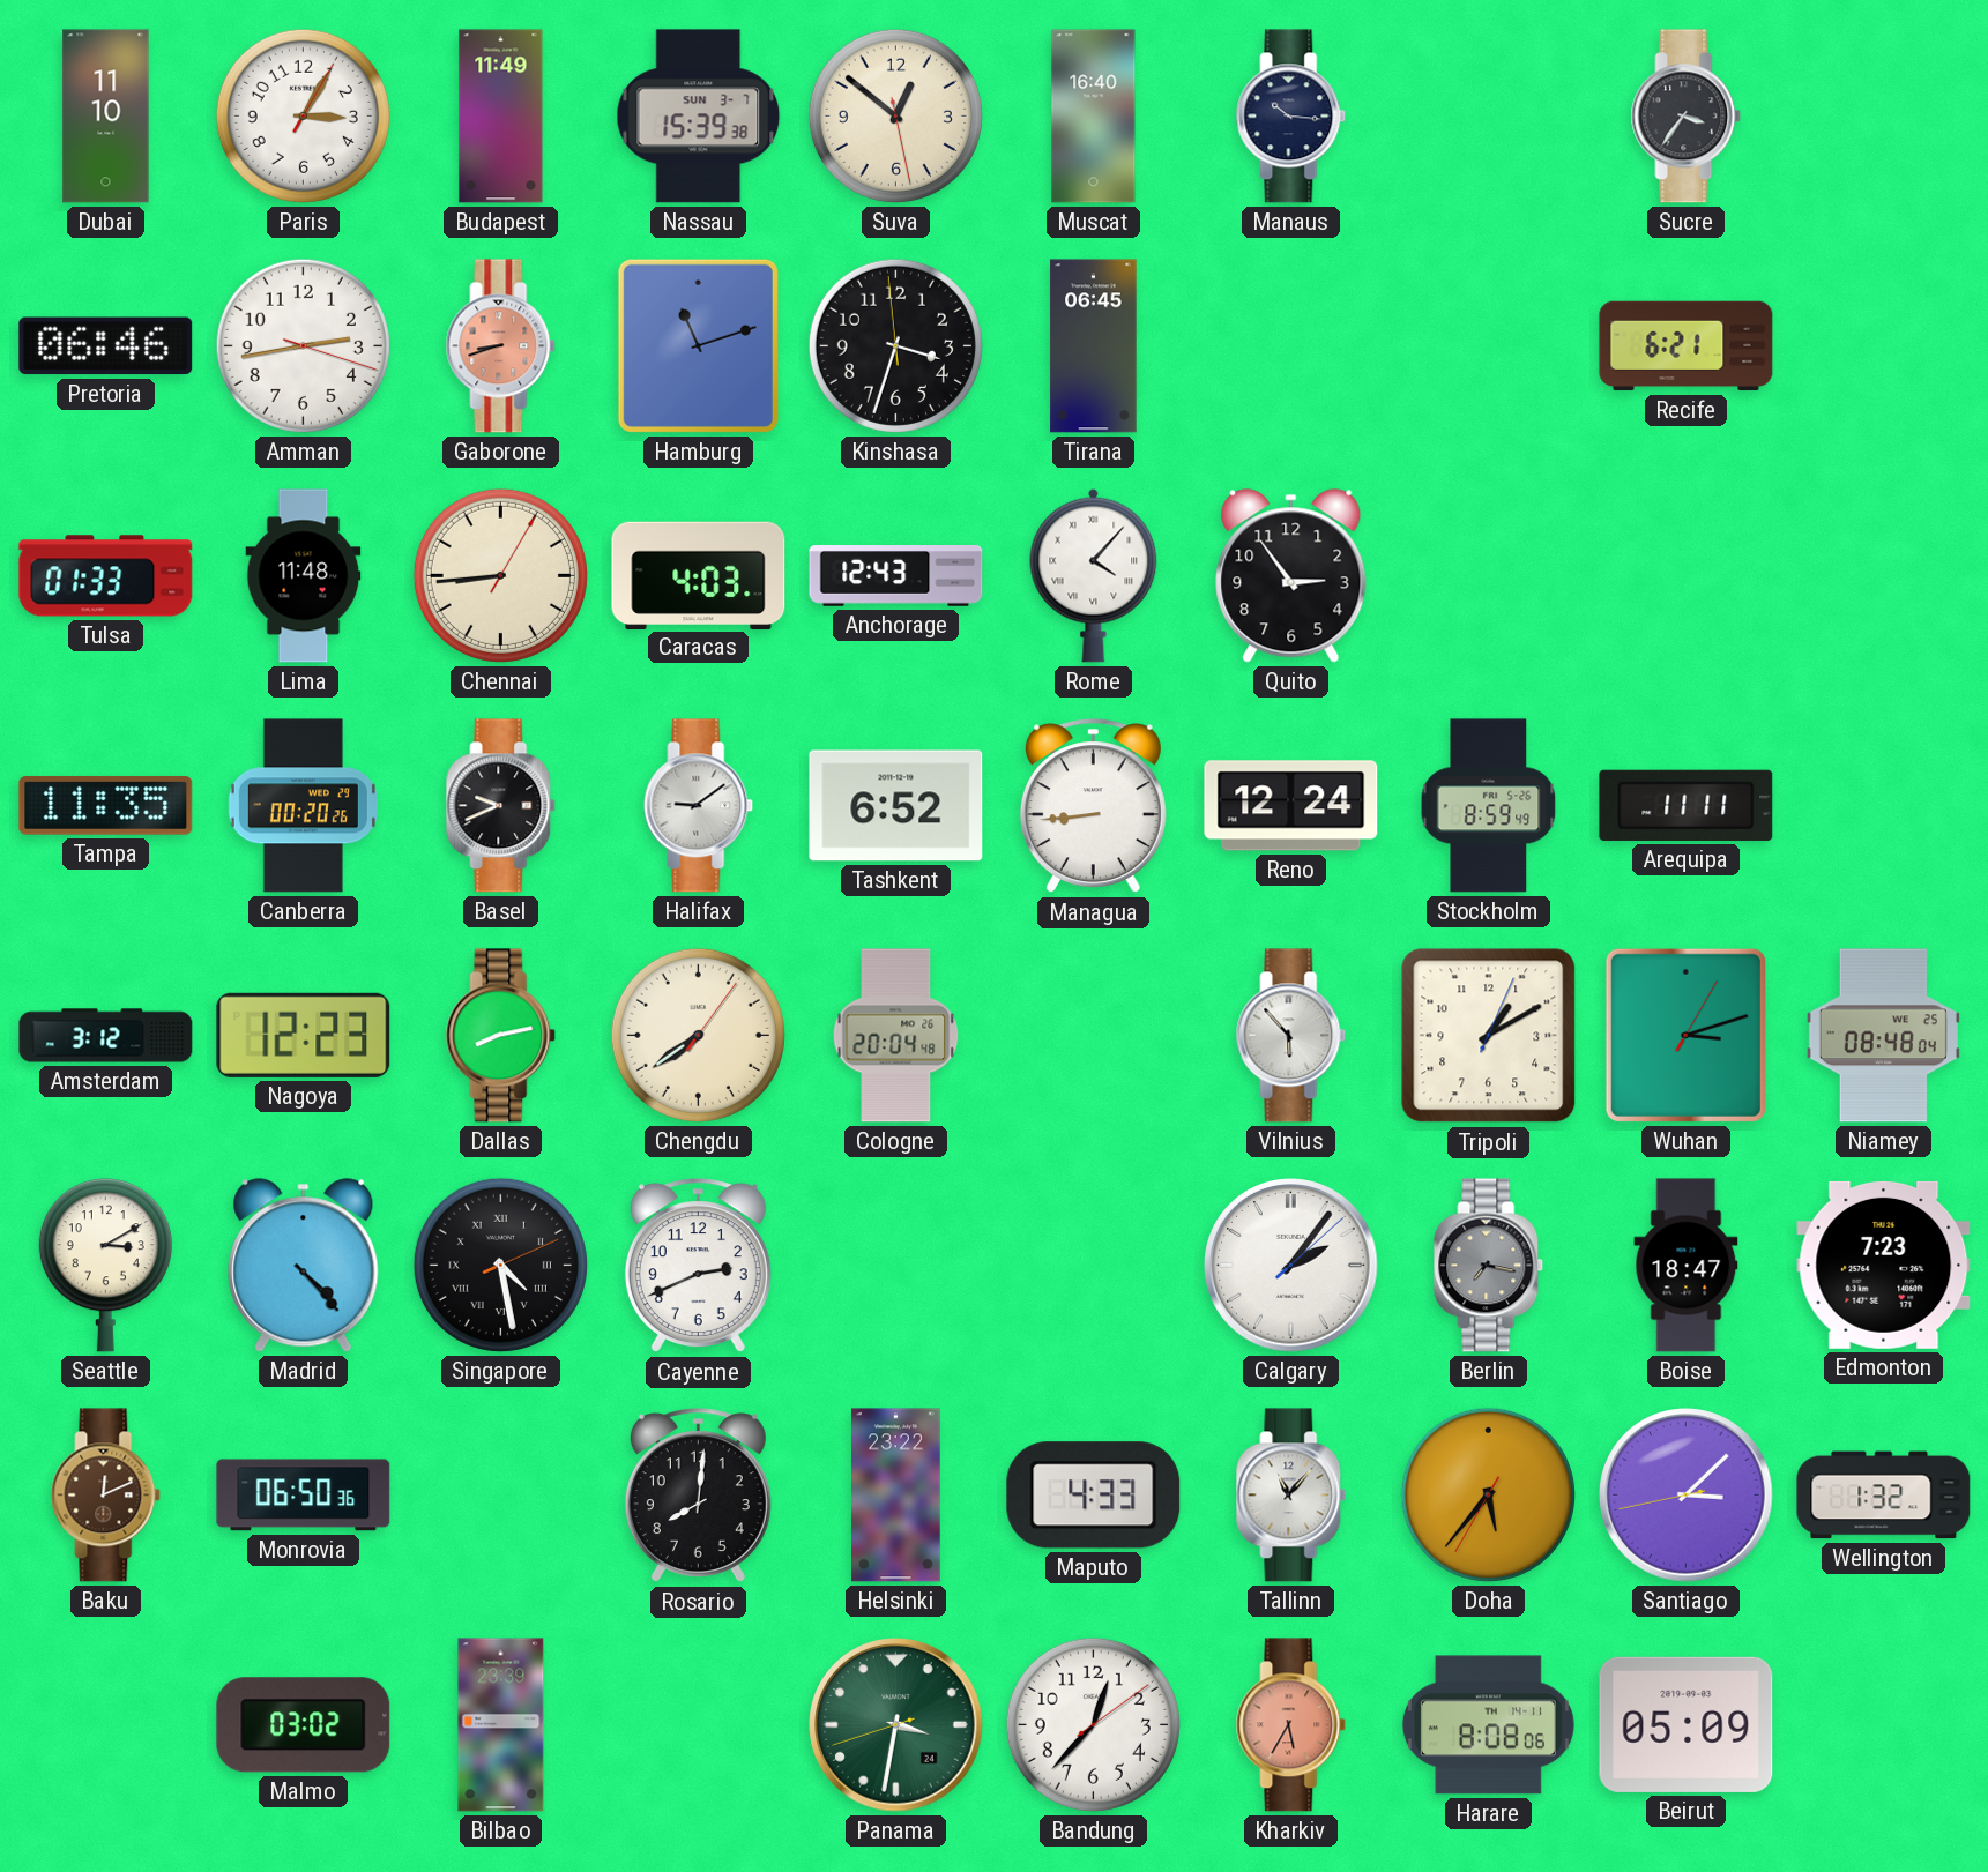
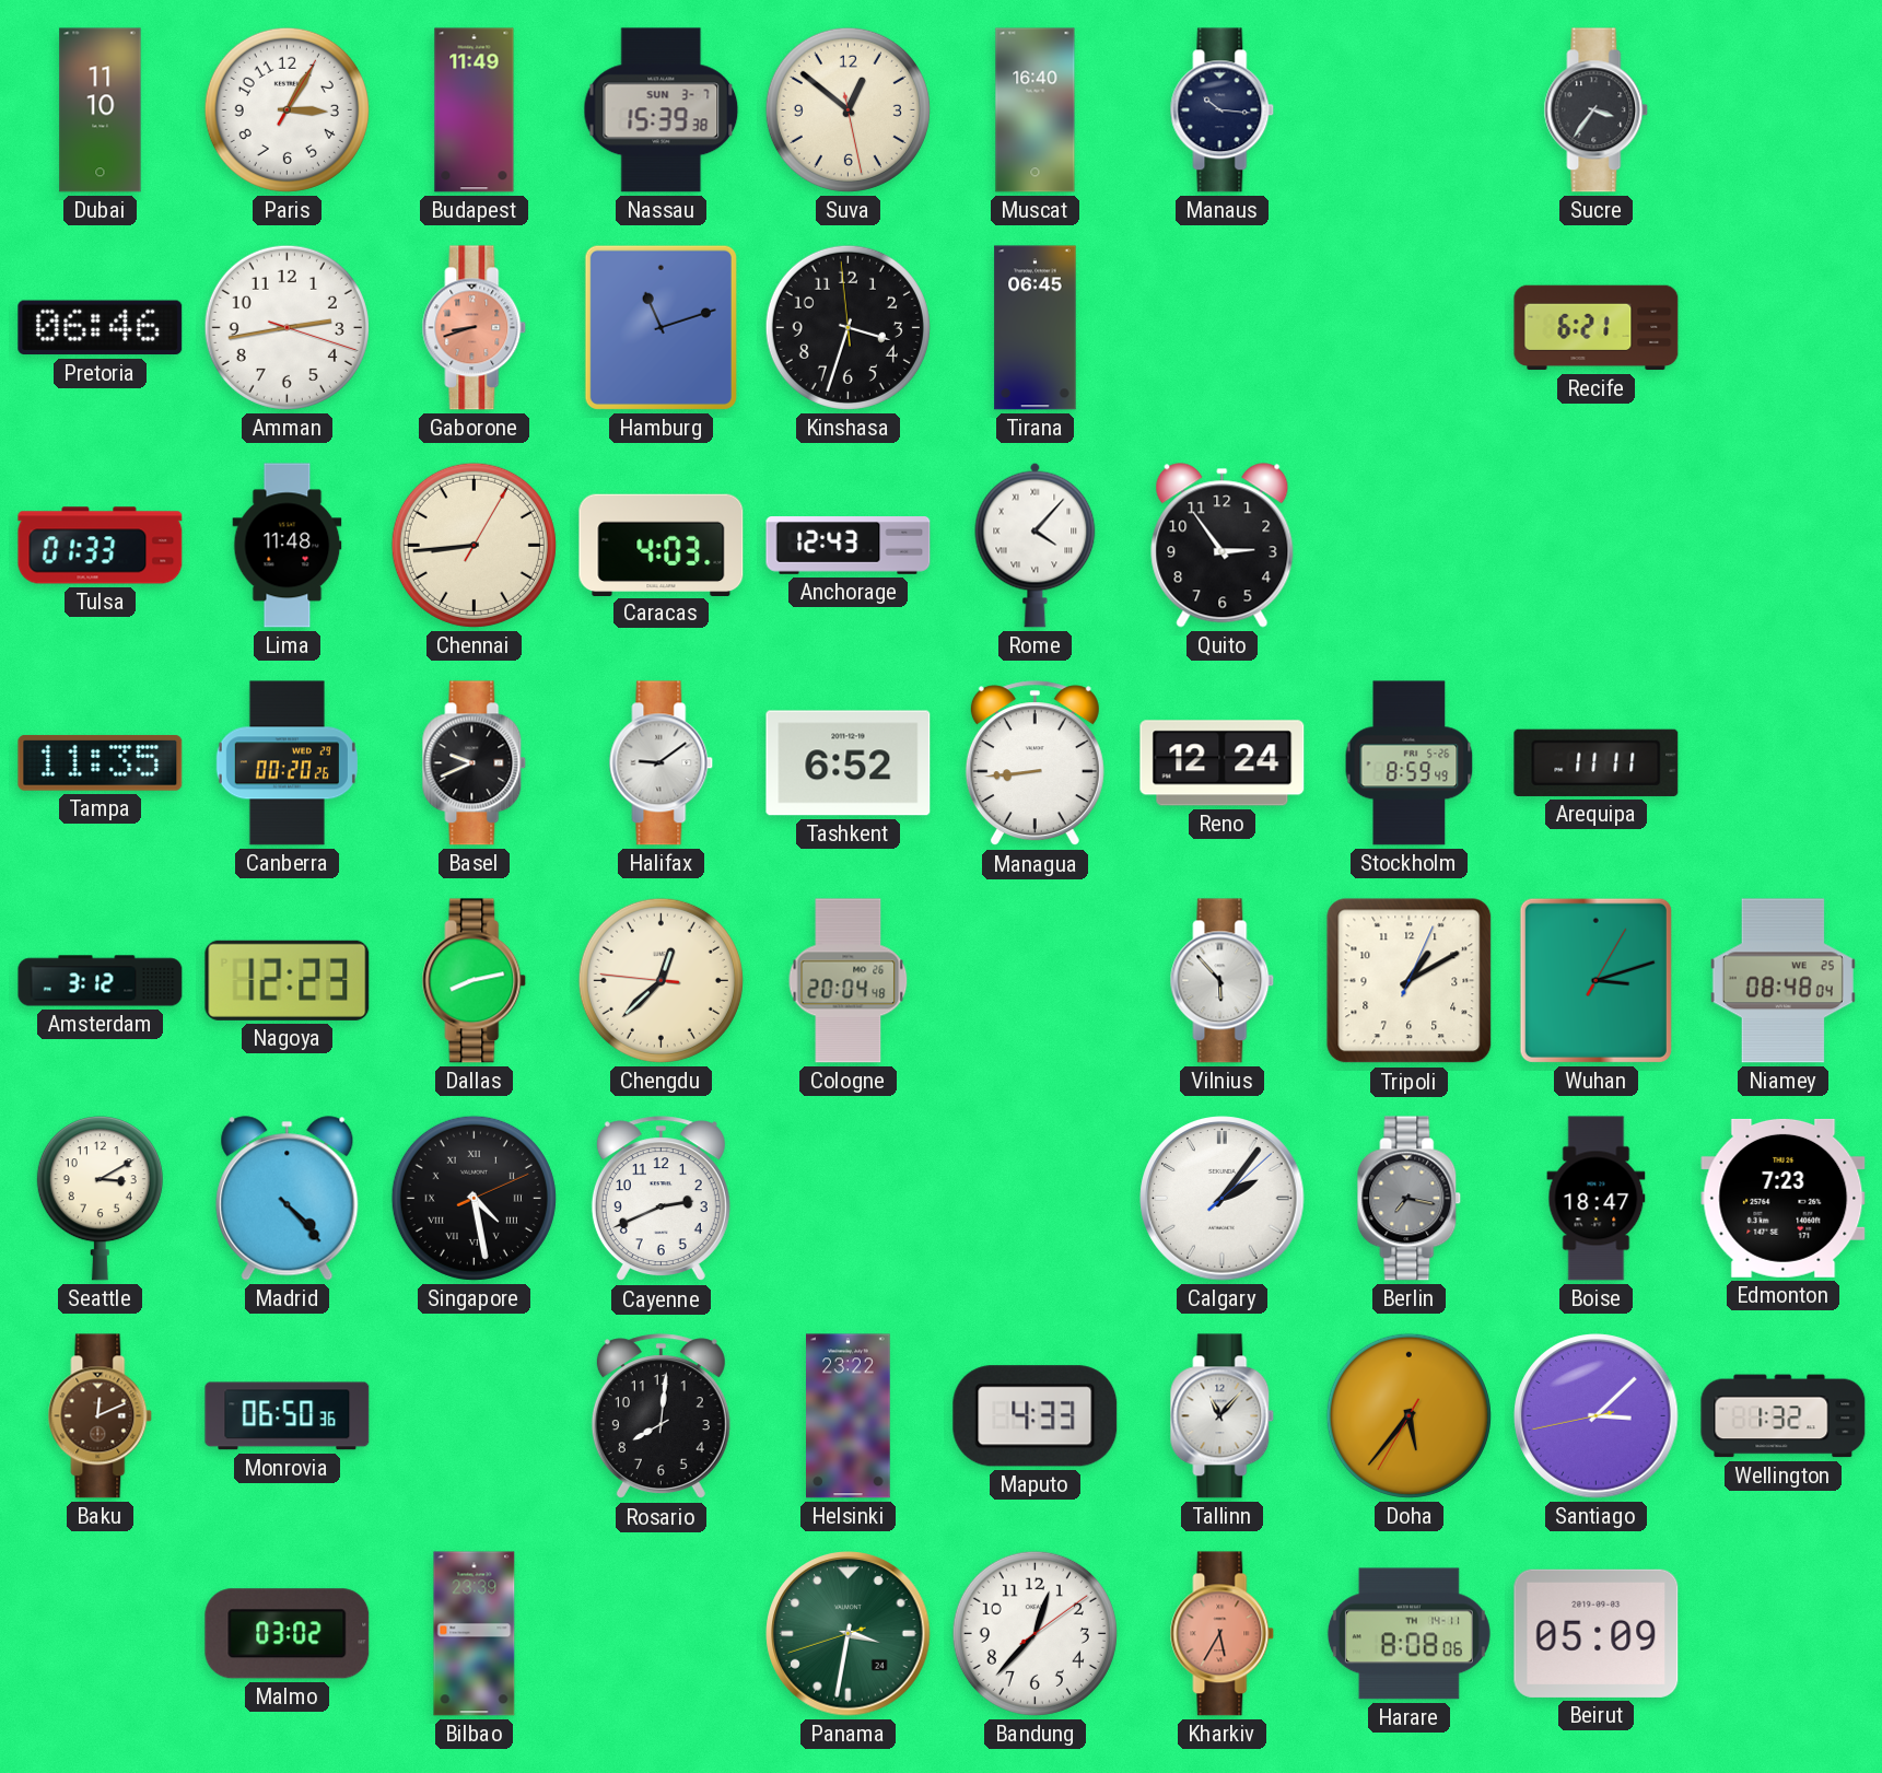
Chengdu: 7:39 -> 12:37 (661, 980)
